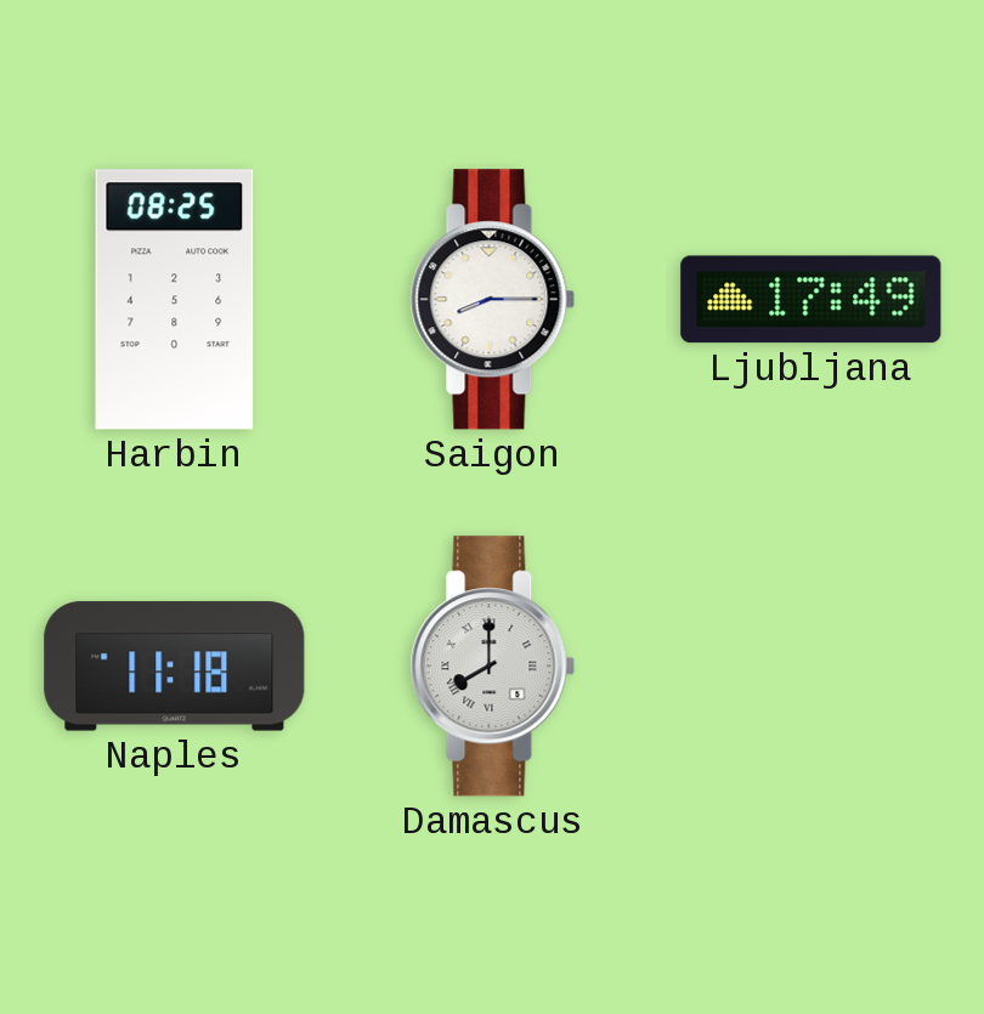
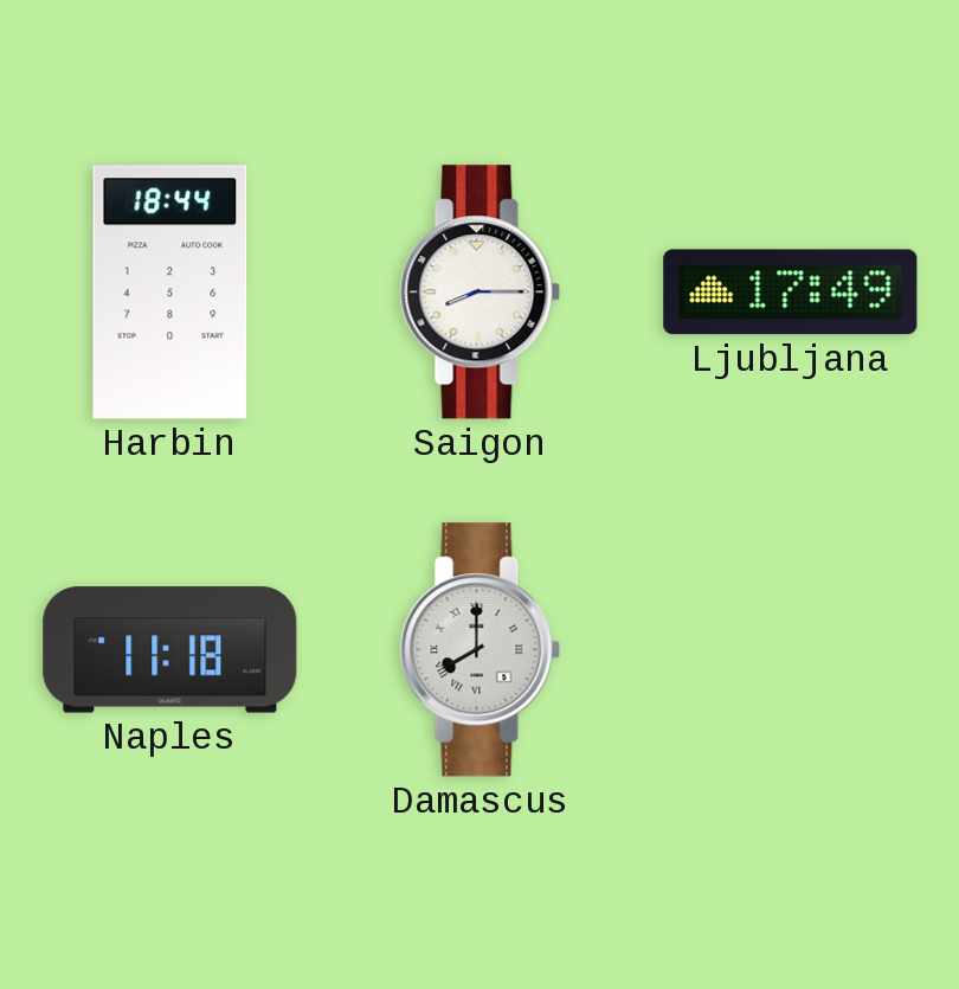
Harbin: 08:25 -> 18:44 (170, 293)
